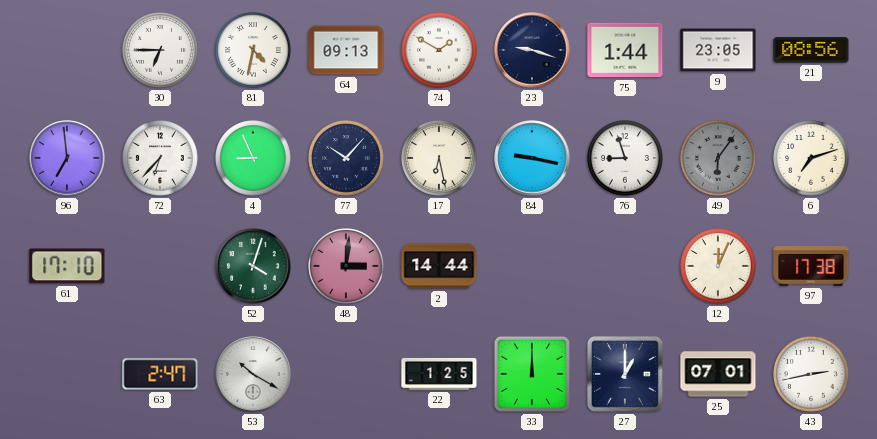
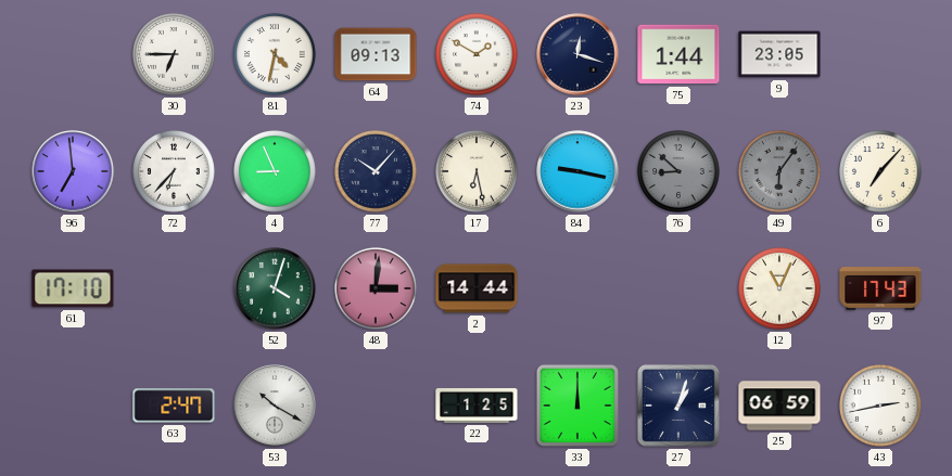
23: 9:18 -> 12:18 (577, 54)
21: 08:56 -> none (811, 50)
76: 8:57 -> 8:52 (680, 172)
76 dial: white -> grey (680, 172)
6: 7:12 -> 7:07 (881, 172)
12: 12:04 -> 11:04 (780, 290)
97: 17:38 -> 17:43 (880, 288)
27: 1:00 -> 1:03 (678, 406)
25: 07:01 -> 06:59 (779, 406)
